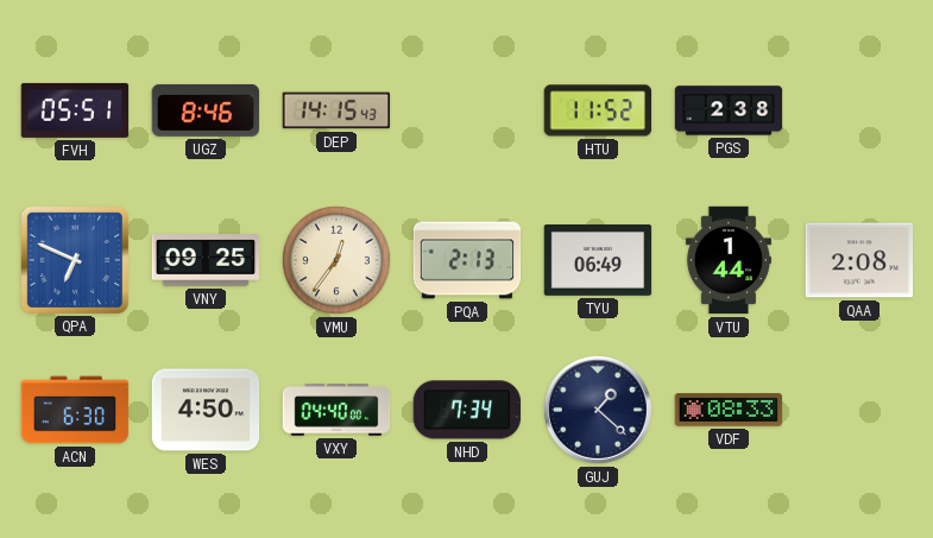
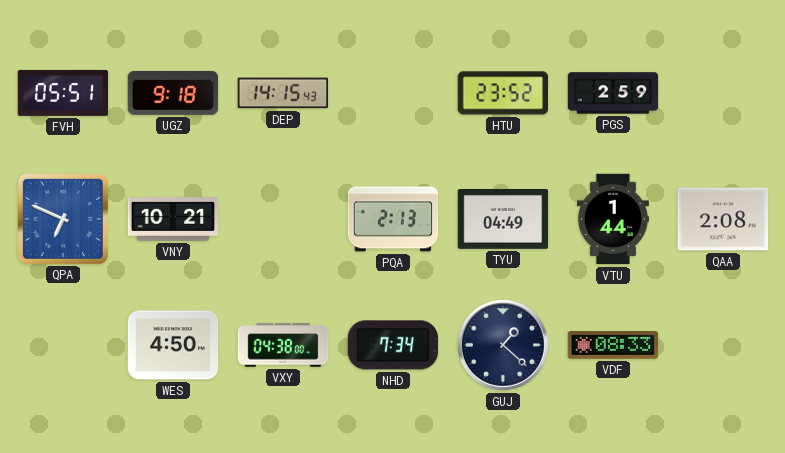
UGZ: 8:46 -> 9:18 (173, 93)
HTU: 11:52 -> 23:52 (503, 93)
PGS: 2:38 -> 2:59 (613, 93)
VNY: 09:25 -> 10:21 (173, 220)
VMU: 12:36 -> none (336, 260)
TYU: 06:49 -> 04:49 (503, 220)
ACN: 6:30 -> none (75, 410)
VXY: 04:40 -> 04:38 (283, 345)
